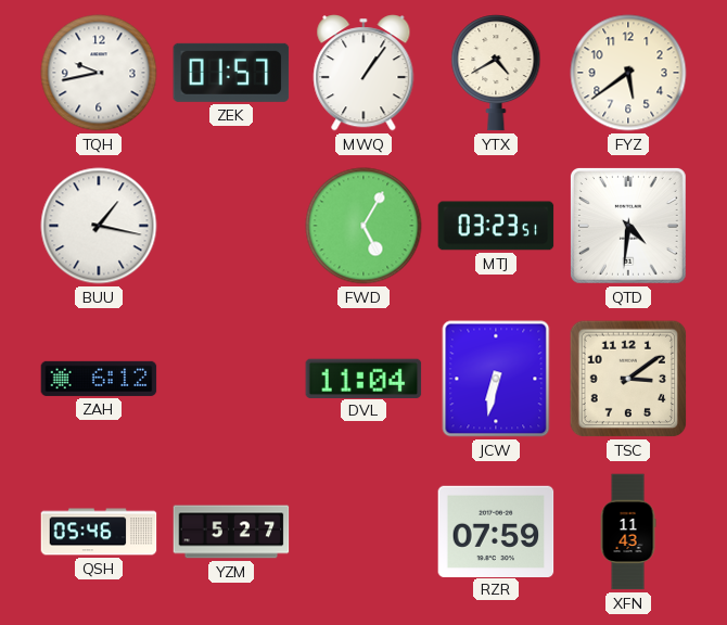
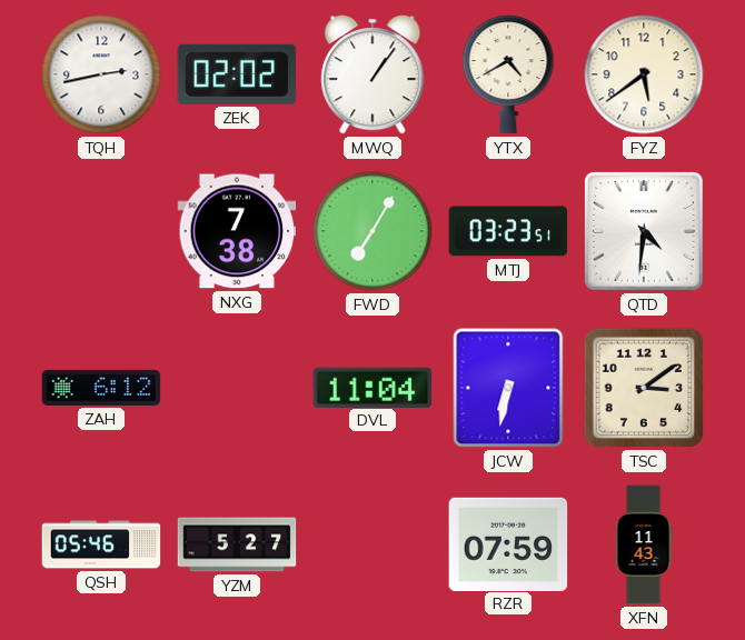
TQH: 9:43 -> 2:43 (101, 74)
ZEK: 01:57 -> 02:02 (237, 74)
BUU: 1:17 -> none (99, 226)
NXG: none -> 7:38 (237, 231)
FWD: 5:05 -> 7:05 (372, 231)
